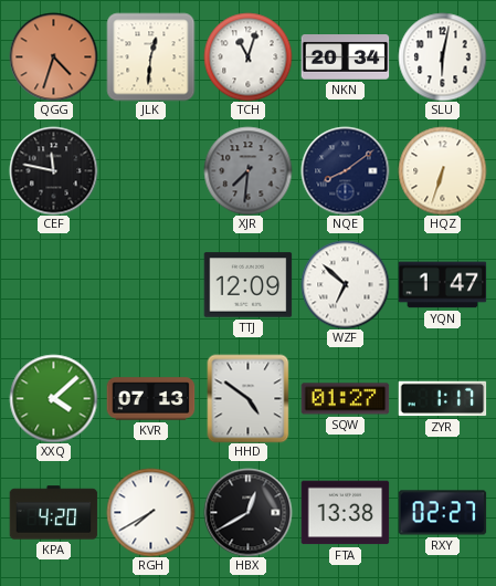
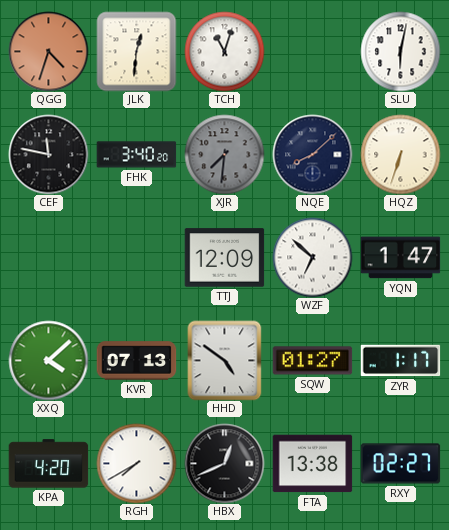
NKN: 20:34 -> none (345, 57)
FHK: none -> 3:40 (136, 155)
NQE: 8:09 -> 8:08 (312, 154)
HBX: 12:40 -> 12:41 (224, 463)
